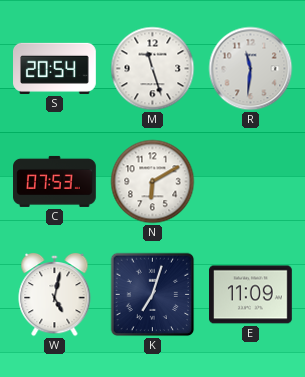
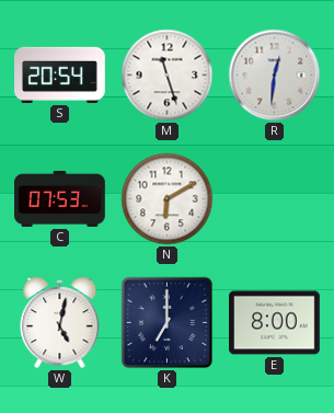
R: 11:31 -> 12:31 (275, 76)
K: 7:03 -> 7:00 (168, 323)
E: 11:09 -> 8:00 (275, 323)
